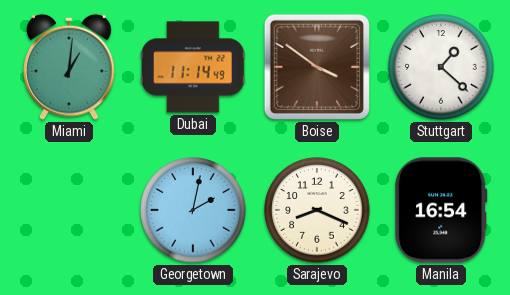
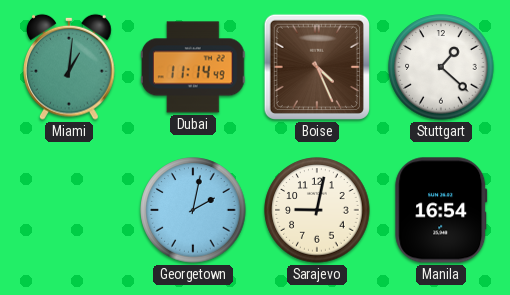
Boise: 3:51 -> 4:26 (317, 67)
Sarajevo: 8:19 -> 9:02 (317, 210)
